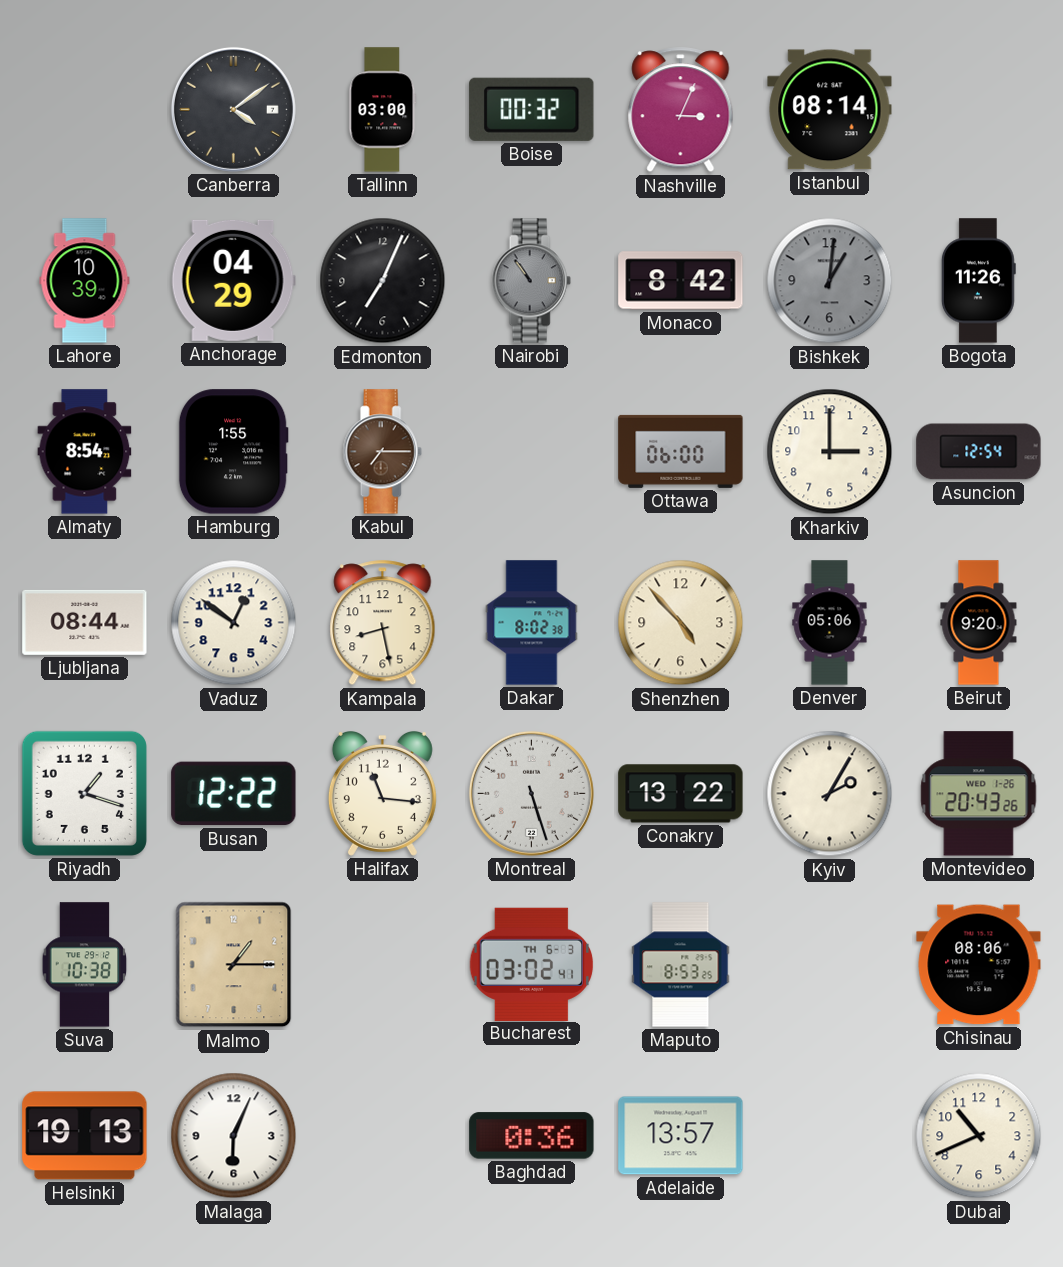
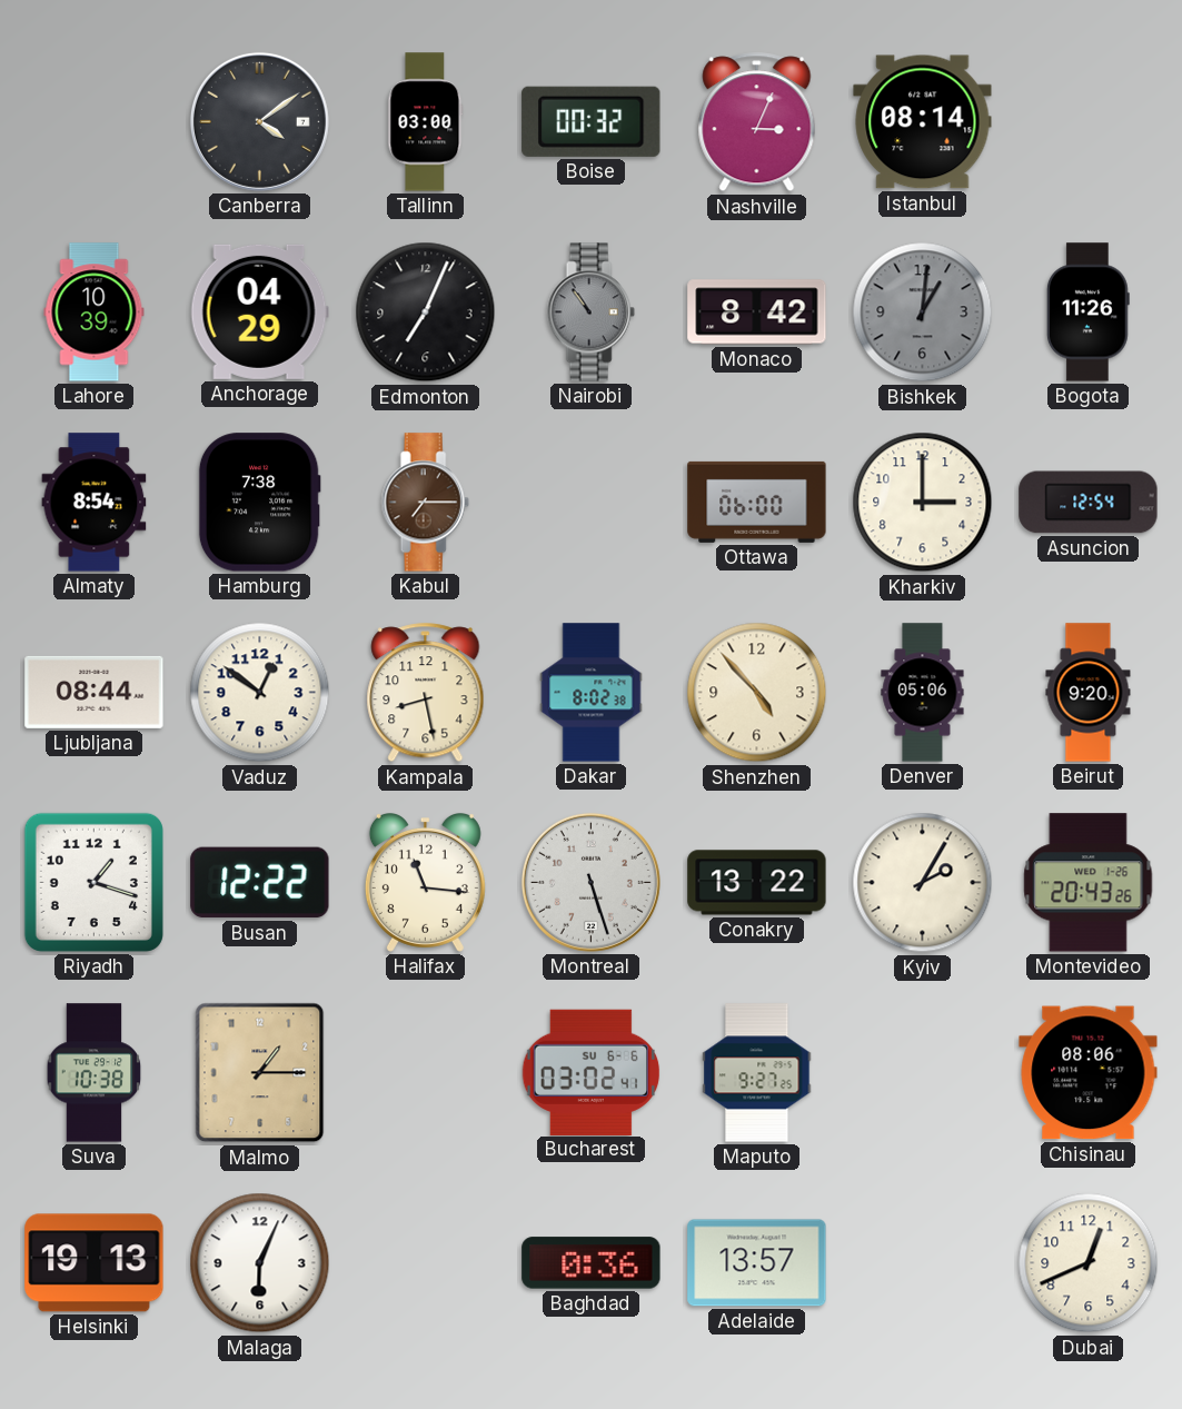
Hamburg: 1:55 -> 7:38 (259, 503)
Bucharest date: TH 6-3 -> SU 6-6 (592, 1072)
Maputo: 8:53 -> 9:27 (757, 1073)
Dubai: 10:41 -> 12:41 (1089, 1263)
